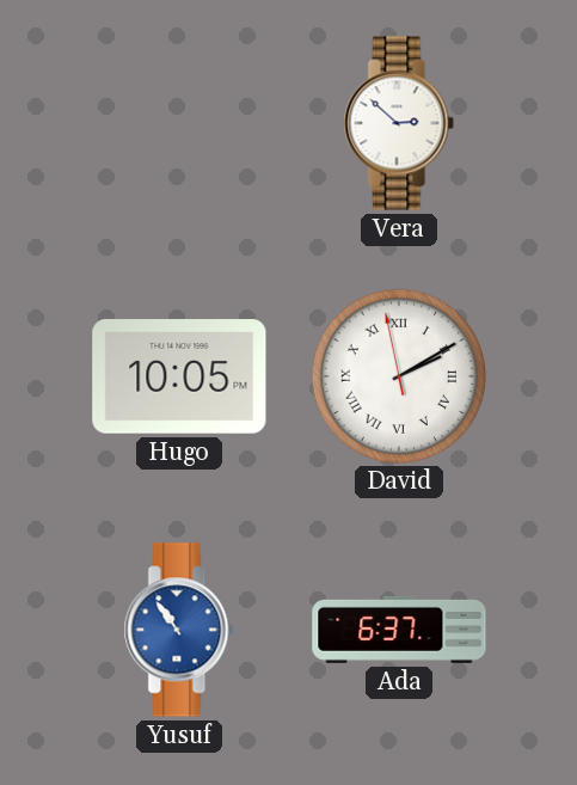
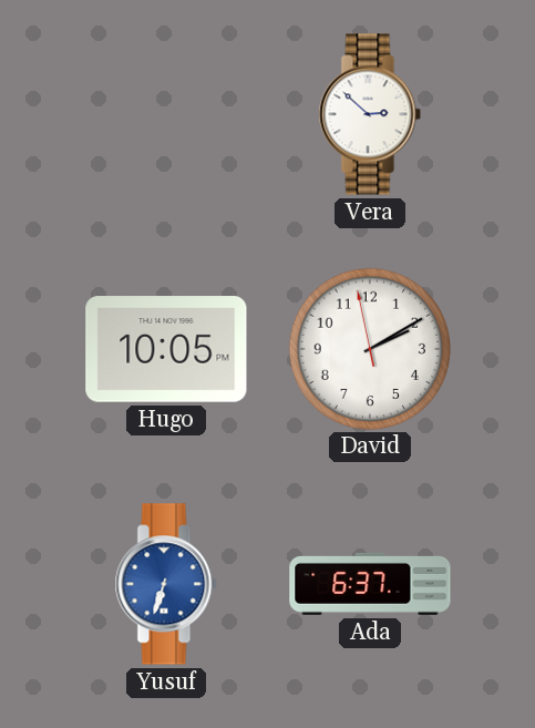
David numerals: Roman -> Arabic (369, 348)
Yusuf: 10:54 -> 6:33 (166, 584)
